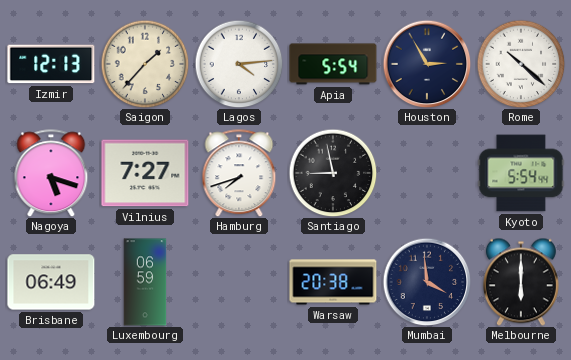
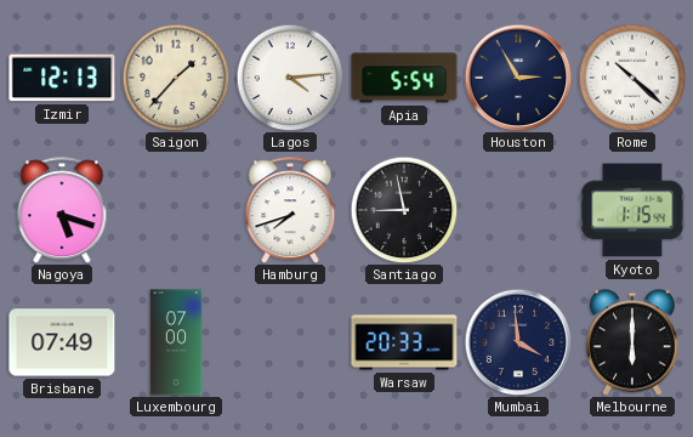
Vilnius: 7:27 -> none (145, 173)
Kyoto: 5:54 -> 1:15 (632, 210)
Brisbane: 06:49 -> 07:49 (62, 342)
Luxembourg: 06:59 -> 07:00 (176, 342)
Warsaw: 20:38 -> 20:33 (404, 342)
